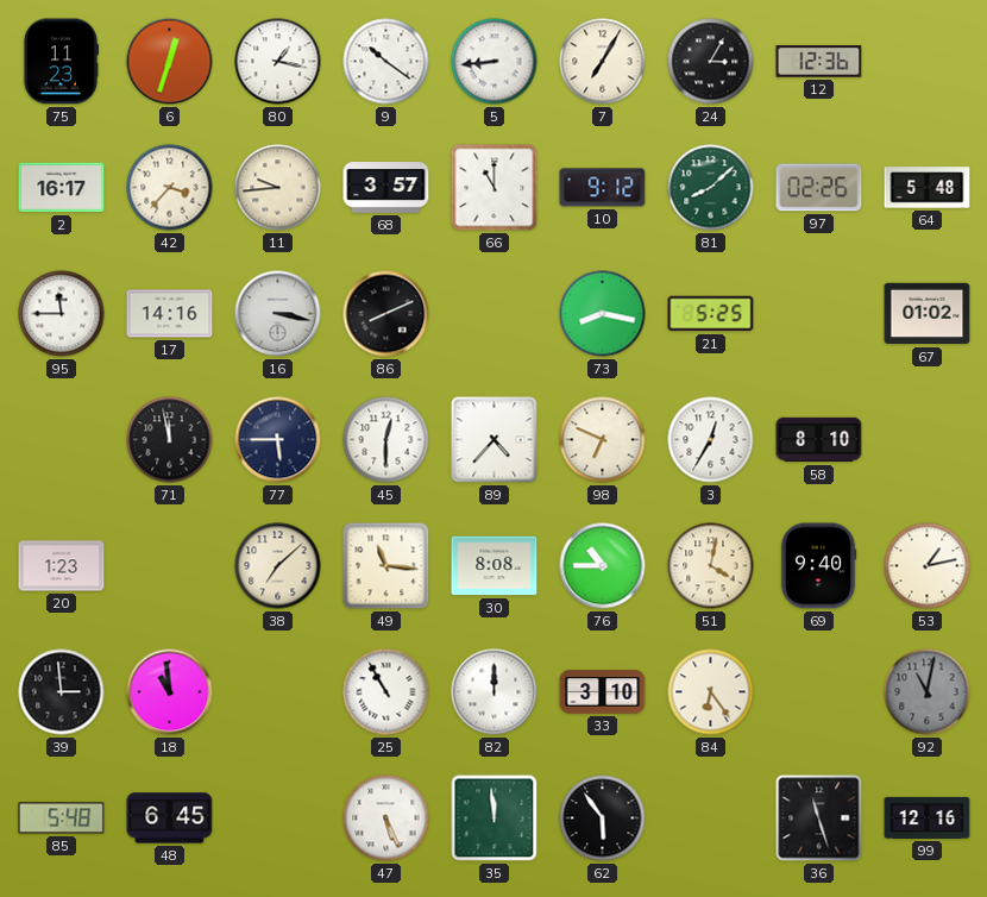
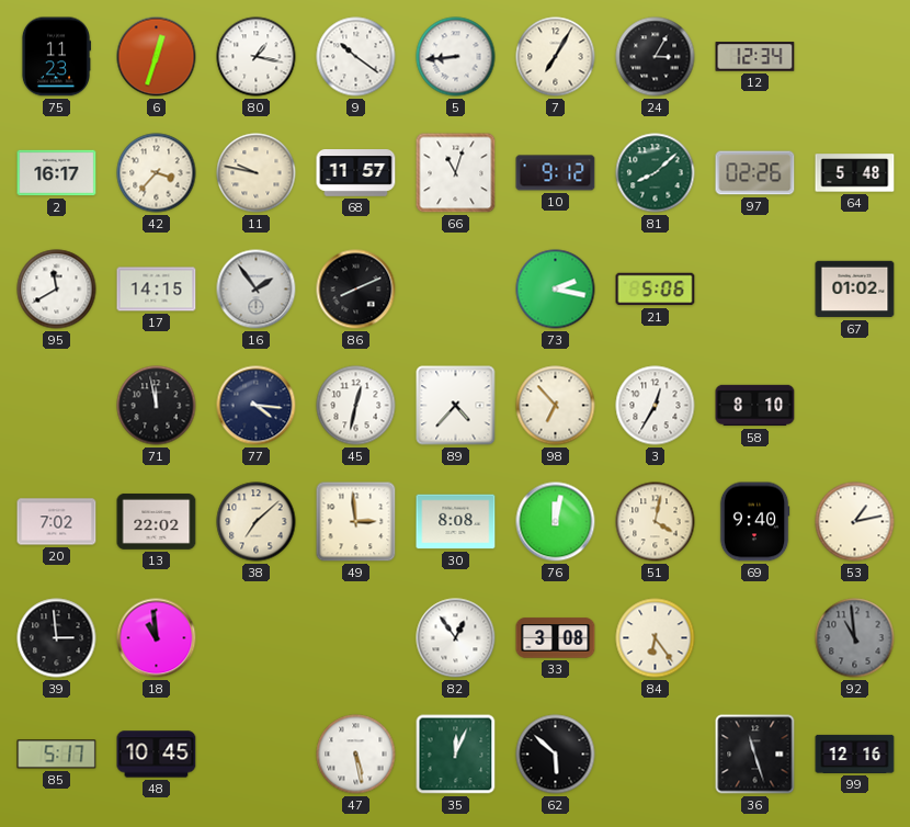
12: 12:36 -> 12:34 (755, 57)
11: 9:44 -> 9:47 (257, 173)
68: 3:57 -> 11:57 (356, 173)
66: 11:00 -> 11:03 (456, 173)
95: 11:45 -> 11:40 (57, 290)
17: 14:16 -> 14:15 (157, 290)
16: 3:17 -> 1:54 (257, 290)
73: 8:17 -> 2:17 (556, 290)
21: 5:25 -> 5:06 (656, 290)
77: 5:45 -> 4:16 (257, 406)
45: 12:30 -> 12:32 (356, 406)
98: 6:49 -> 6:53 (556, 406)
20: 1:23 -> 7:02 (57, 522)
13: none -> 22:02 (157, 521)
49: 11:16 -> 2:59 (356, 522)
76: 10:45 -> 12:02 (556, 522)
25: 10:55 -> none (386, 692)
82: 12:00 -> 12:54 (456, 638)
33: 3:10 -> 3:08 (556, 638)
92: 11:02 -> 10:59 (855, 638)
85: 5:48 -> 5:17 (57, 755)
48: 6:45 -> 10:45 (157, 755)
47: 5:26 -> 5:28 (356, 755)
35: 11:59 -> 12:04 (456, 755)
62: 5:54 -> 5:52 (556, 755)
